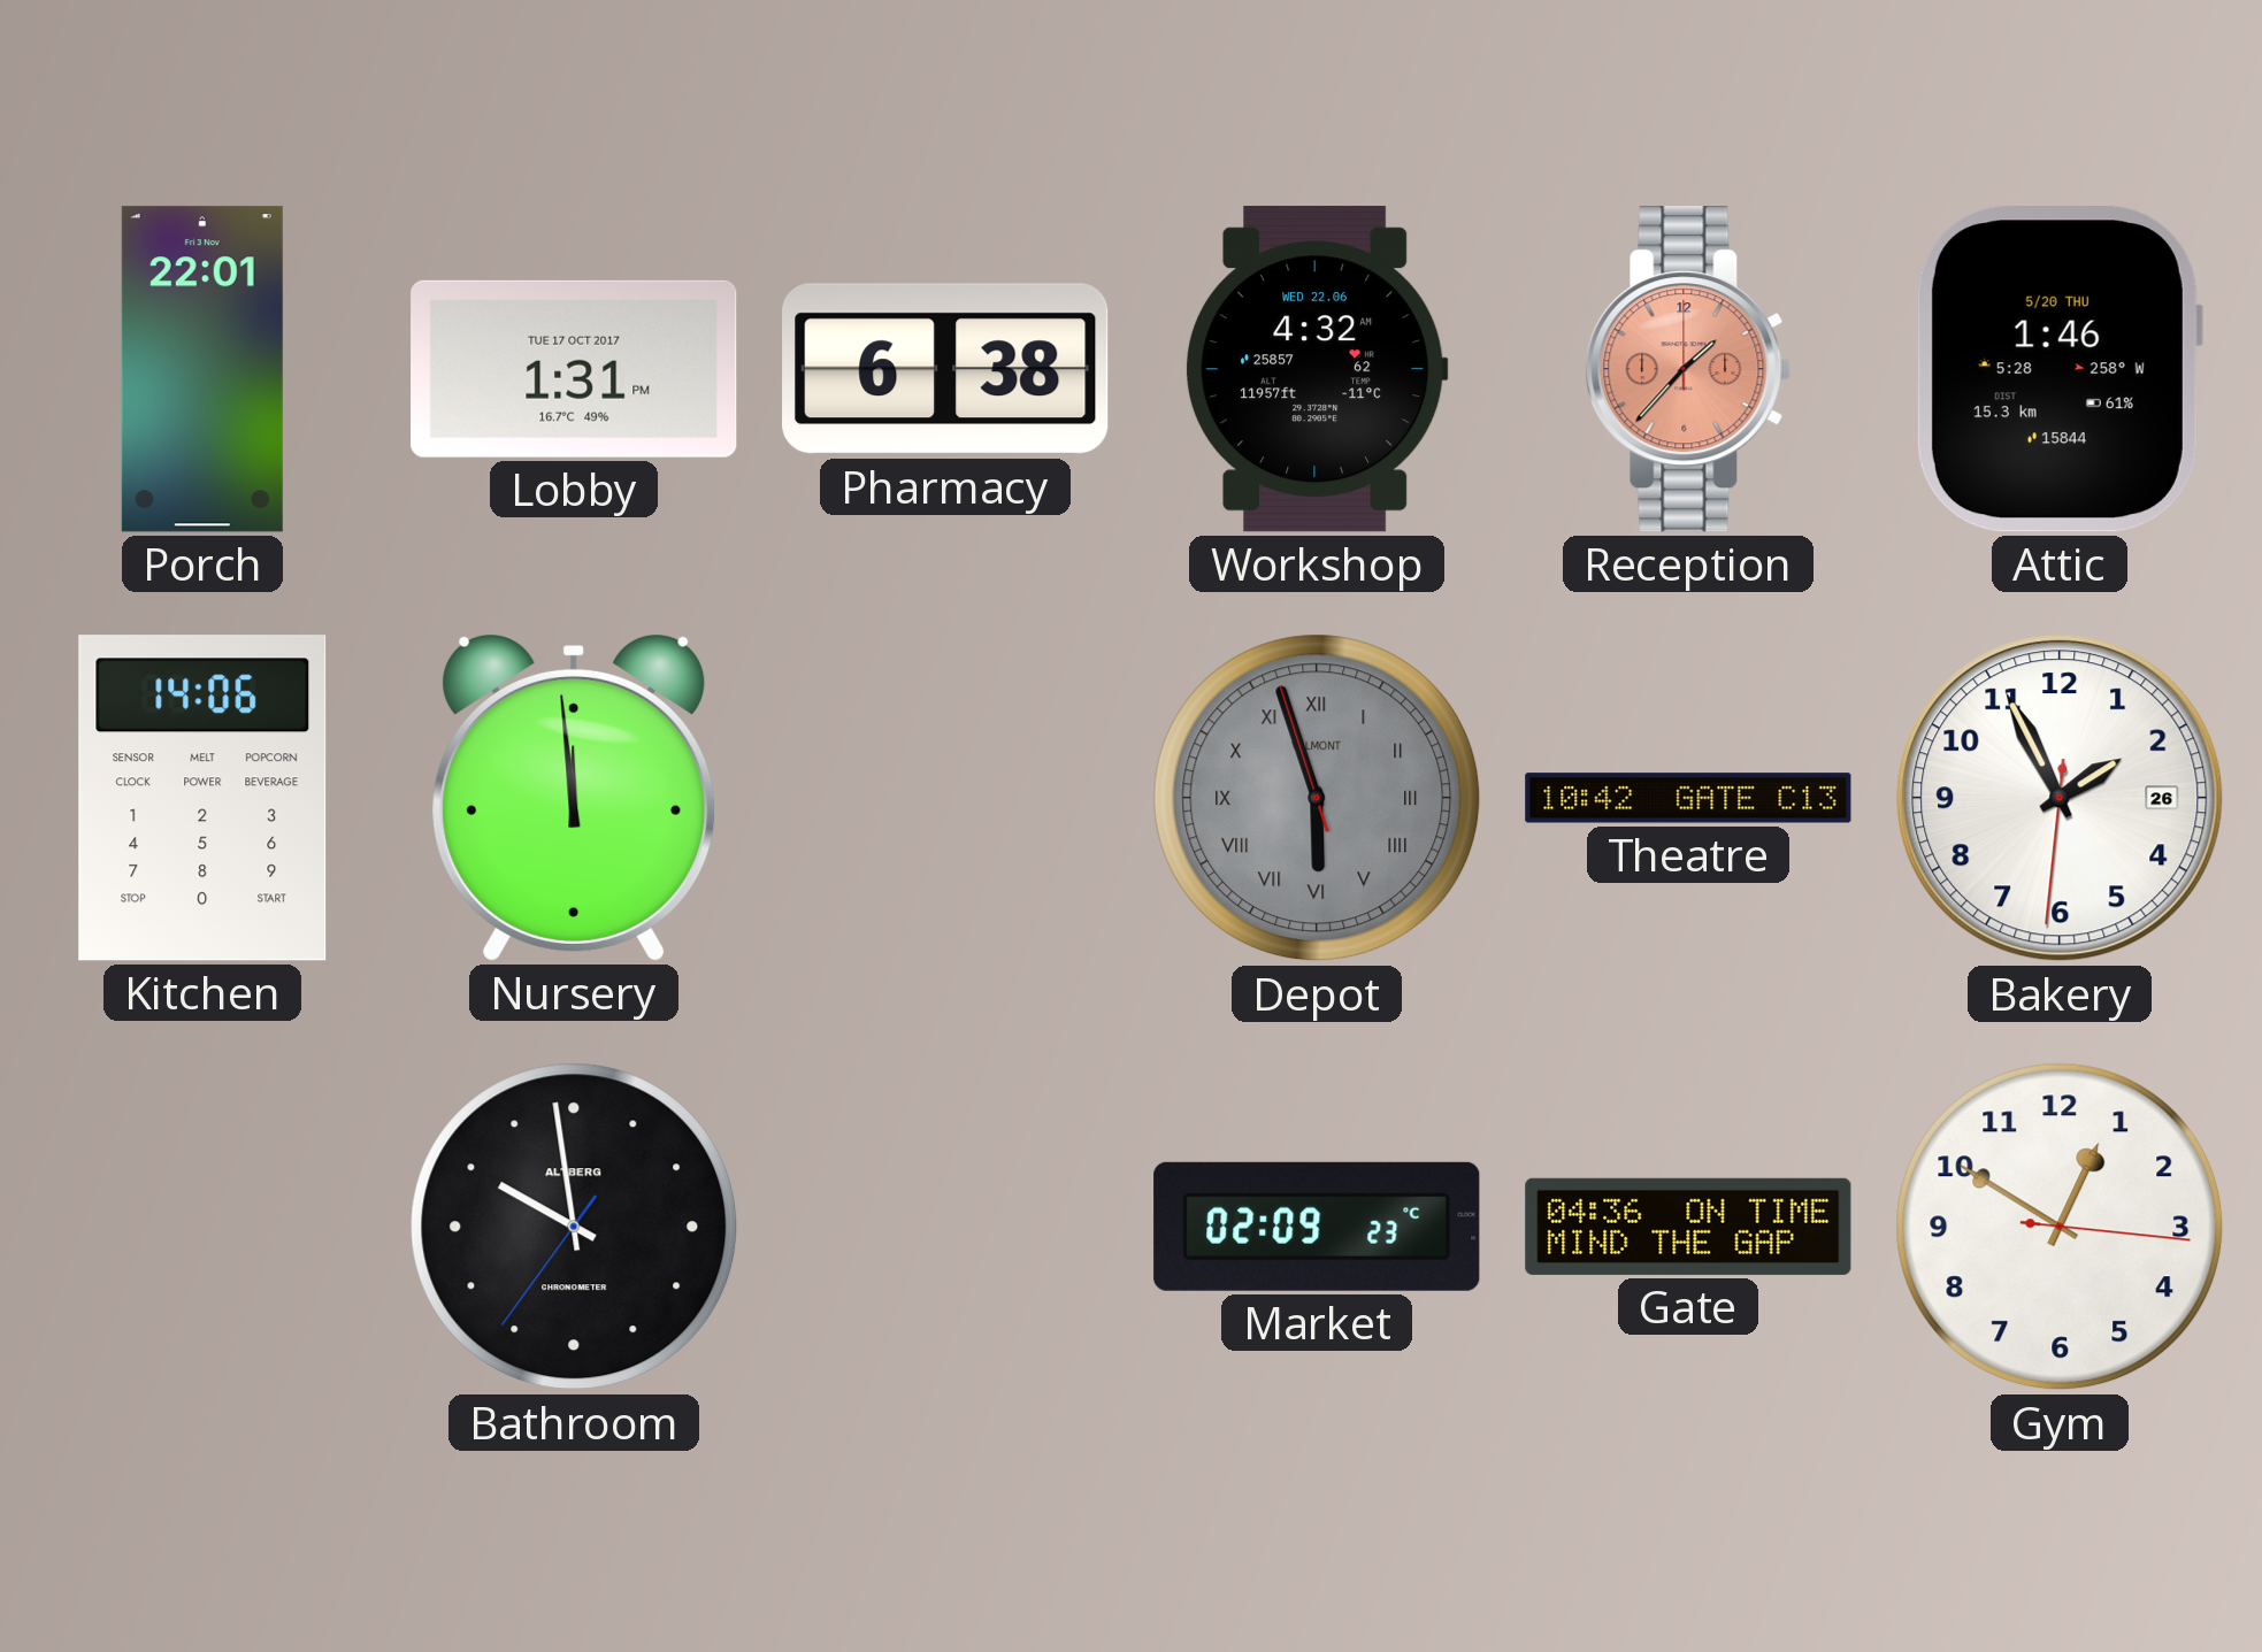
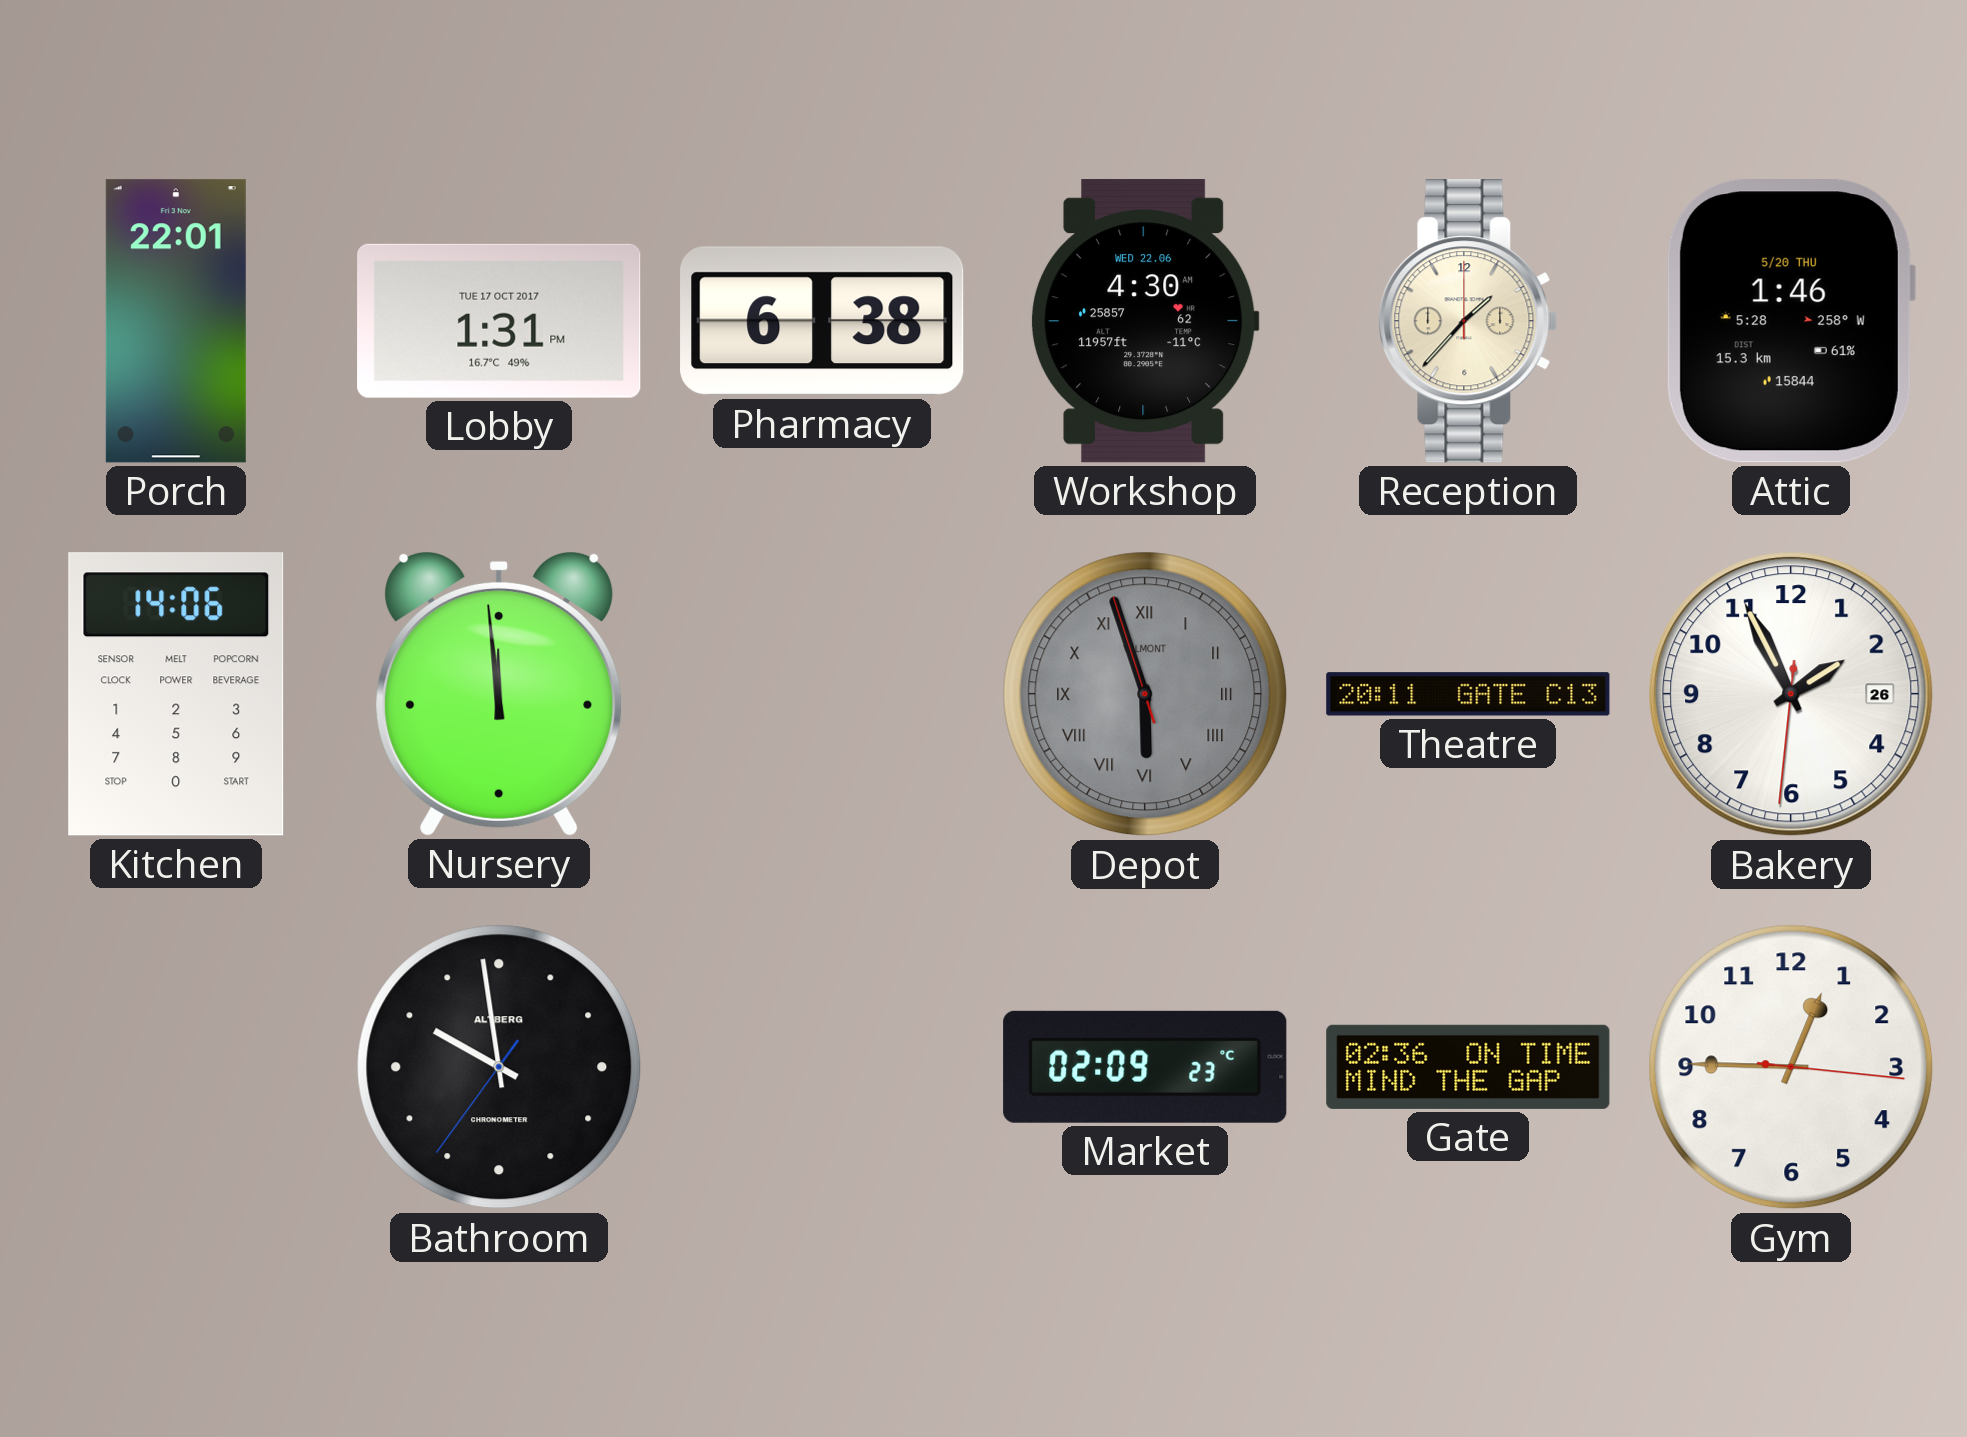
Workshop: 4:32 -> 4:30 (1145, 321)
Reception dial: salmon -> cream (1468, 321)
Theatre: 10:42 -> 20:11 (1468, 694)
Gate: 04:36 -> 02:36 (1468, 1067)
Gym: 12:50 -> 12:45 (1791, 1067)
